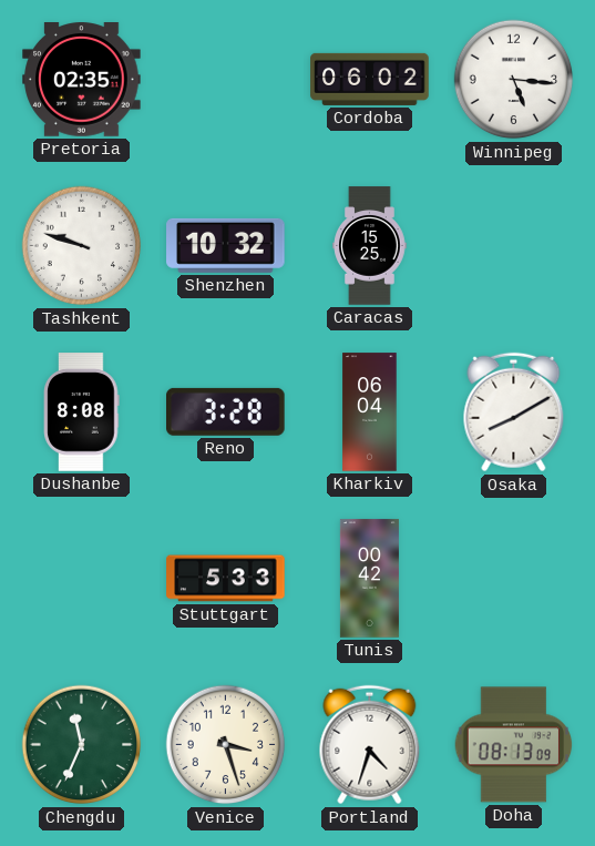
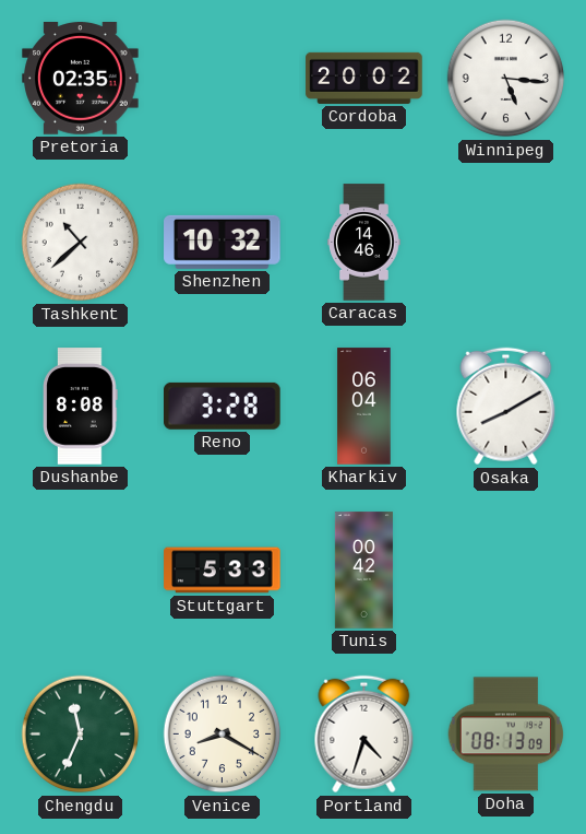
Cordoba: 06:02 -> 20:02 (364, 78)
Tashkent: 9:48 -> 10:38 (81, 243)
Caracas: 15:25 -> 14:46 (364, 243)
Venice: 3:27 -> 8:20 (223, 735)
